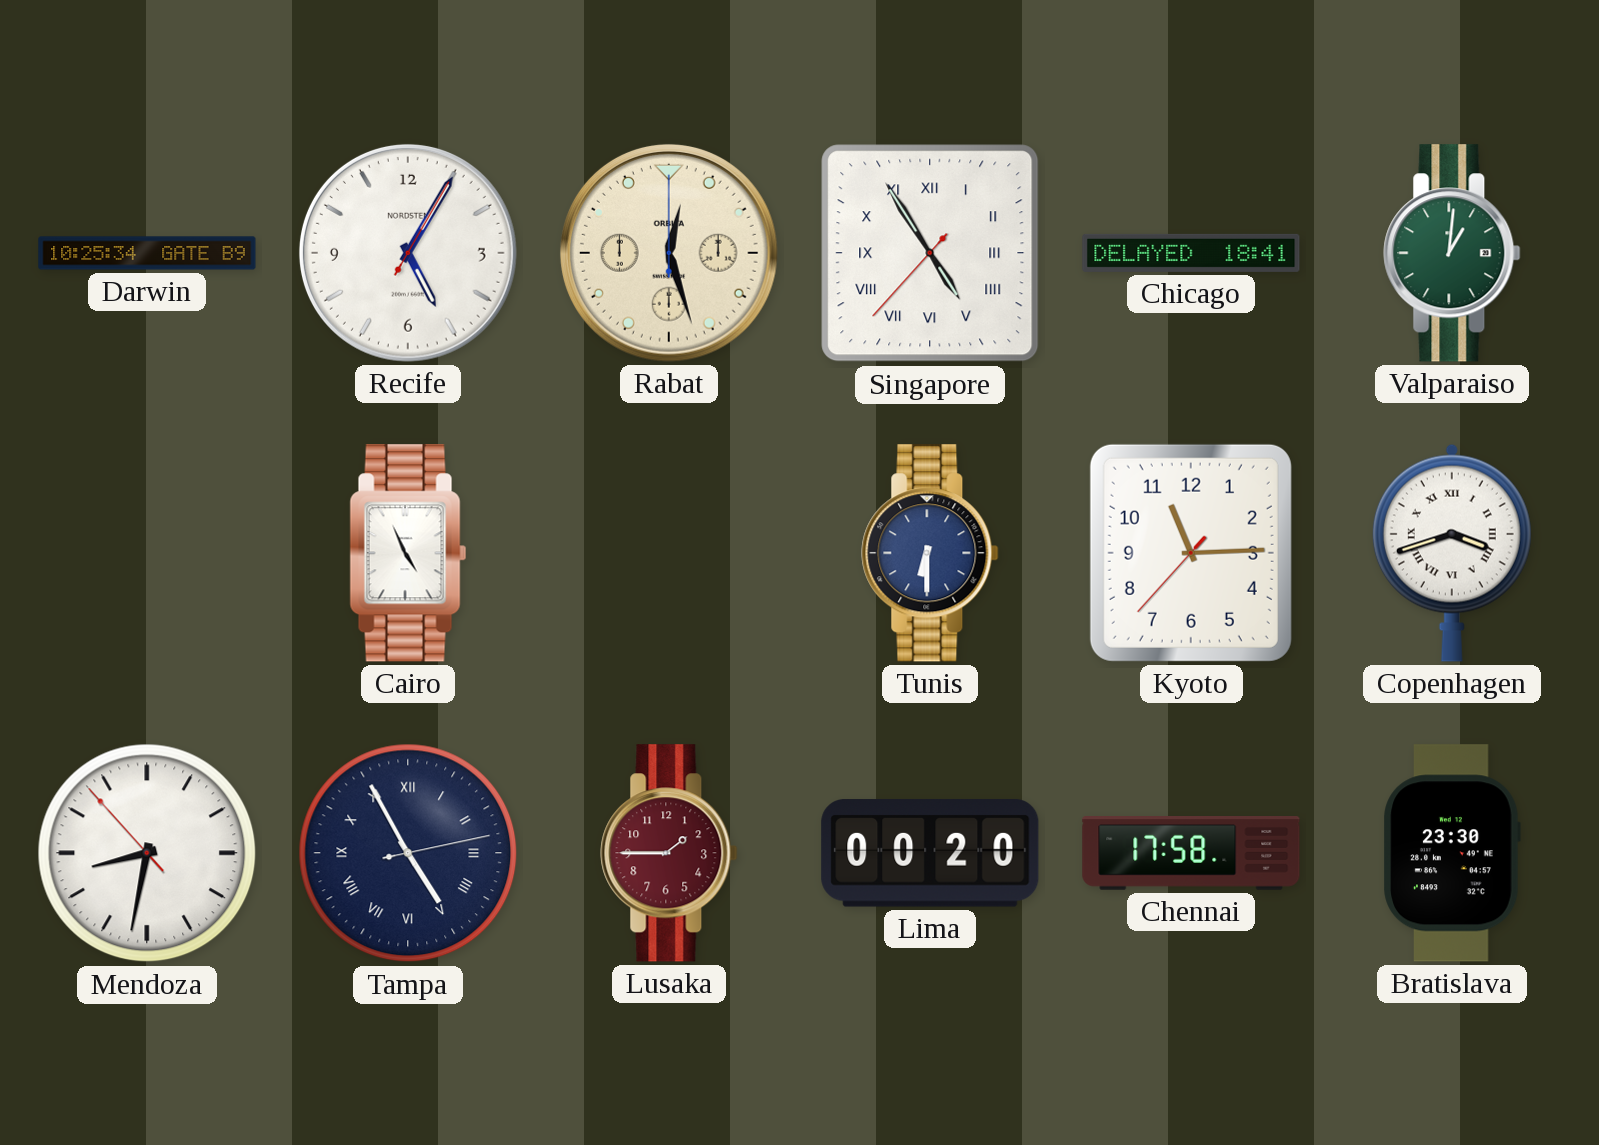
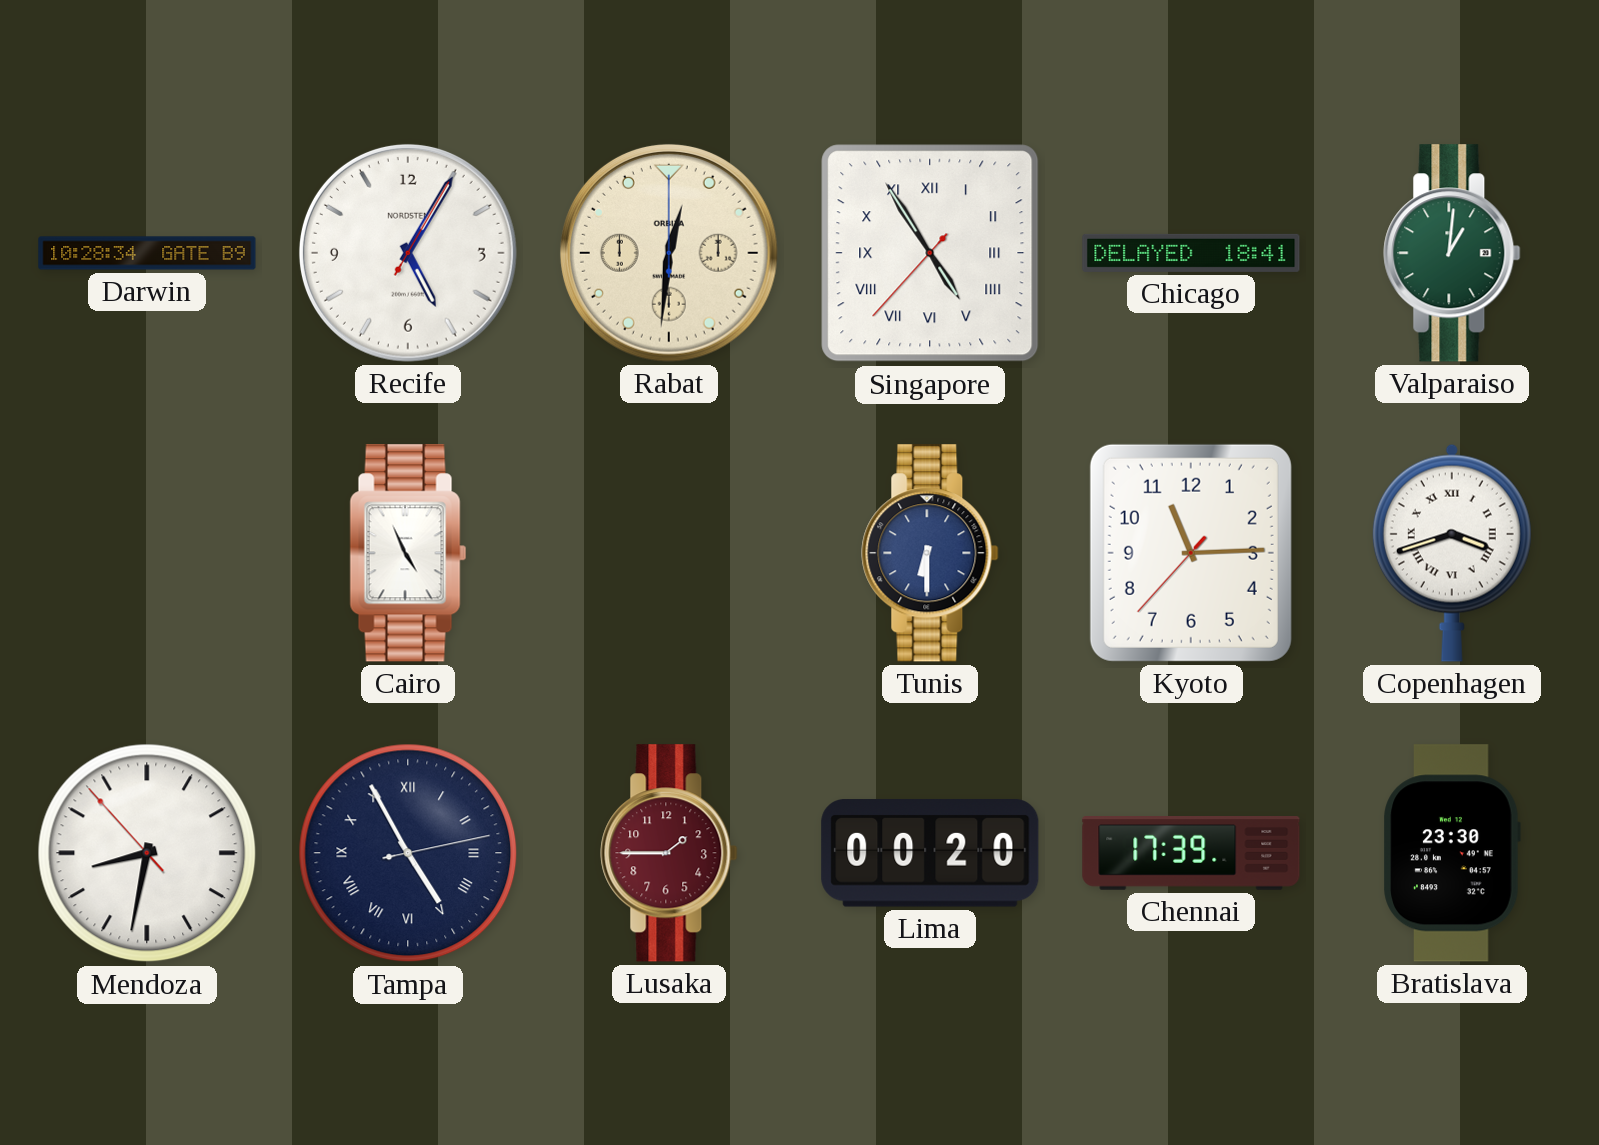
Darwin: 10:25 -> 10:28 (147, 253)
Rabat: 12:27 -> 12:31 (669, 253)
Chennai: 17:58 -> 17:39 (1191, 853)
